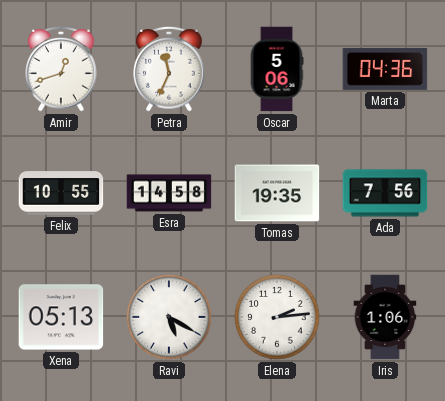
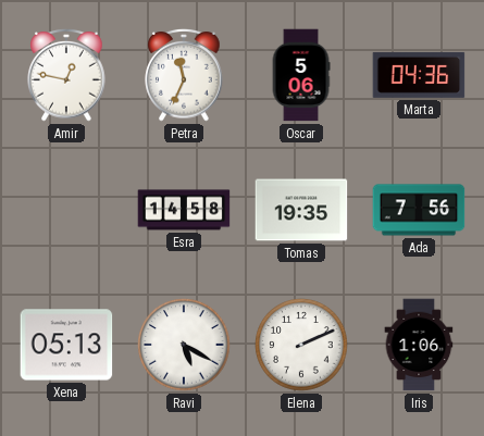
Amir: 12:42 -> 12:47 (66, 75)
Felix: 10:55 -> none (61, 193)
Elena: 2:14 -> 2:11 (301, 345)
